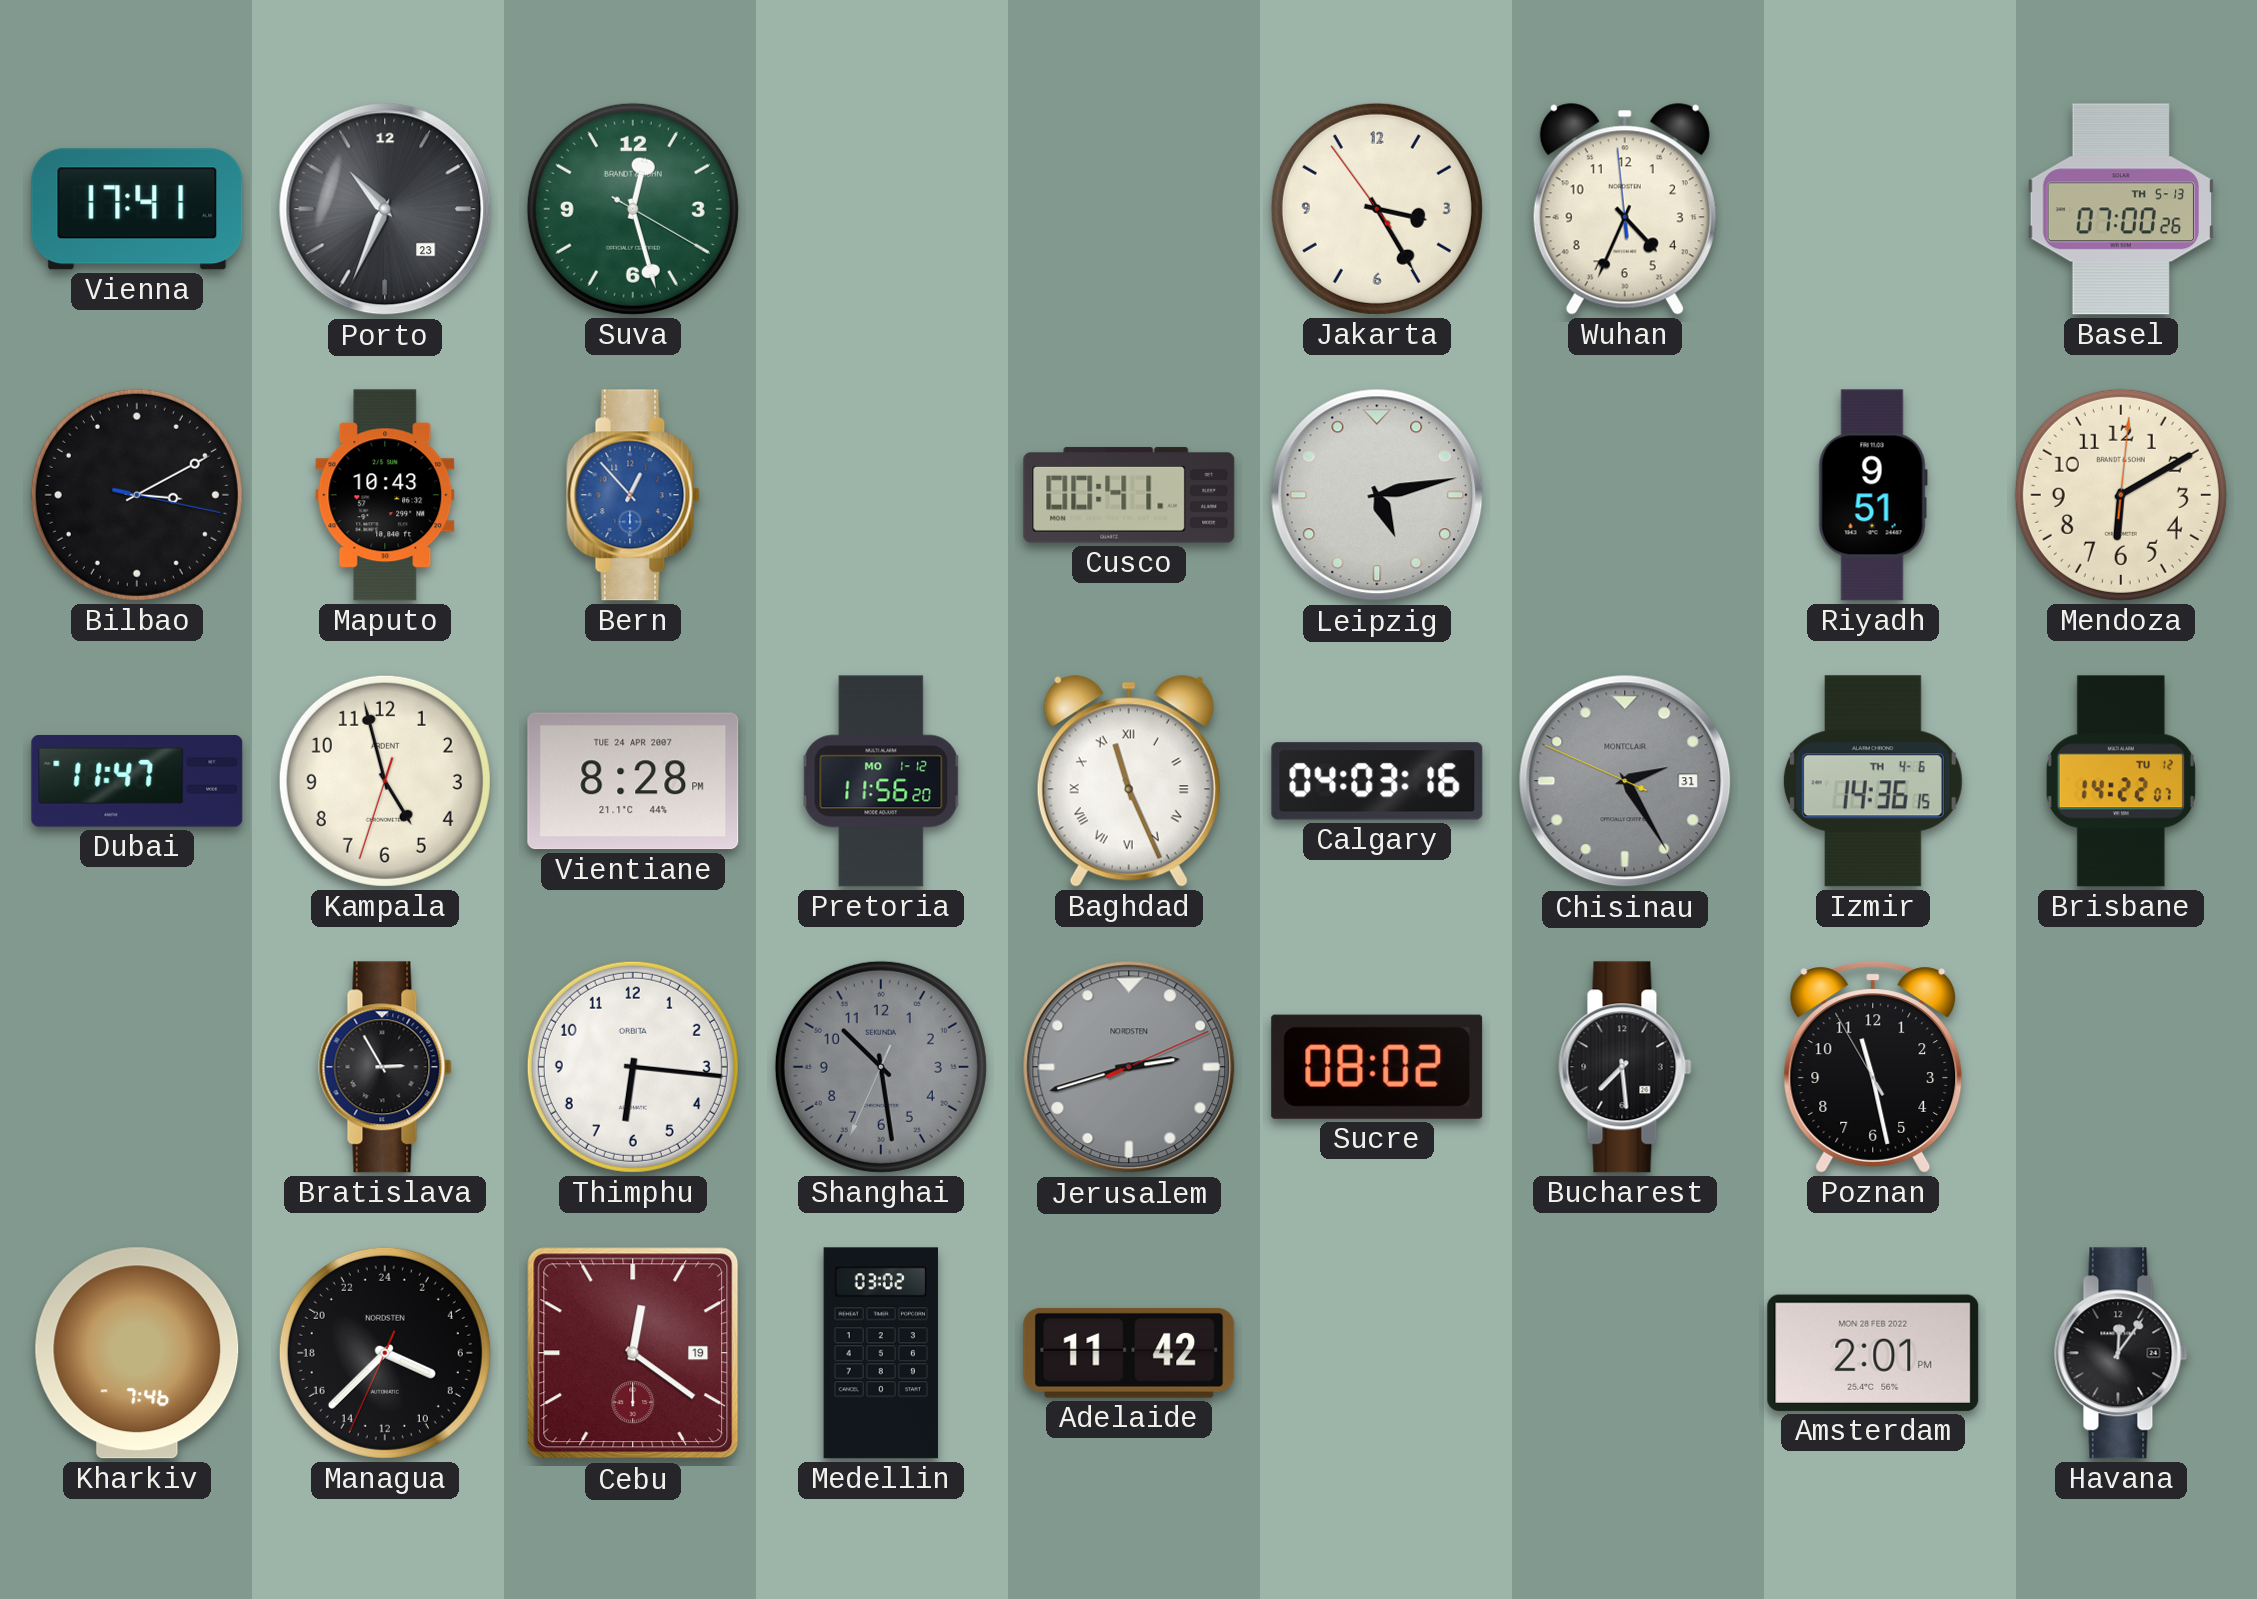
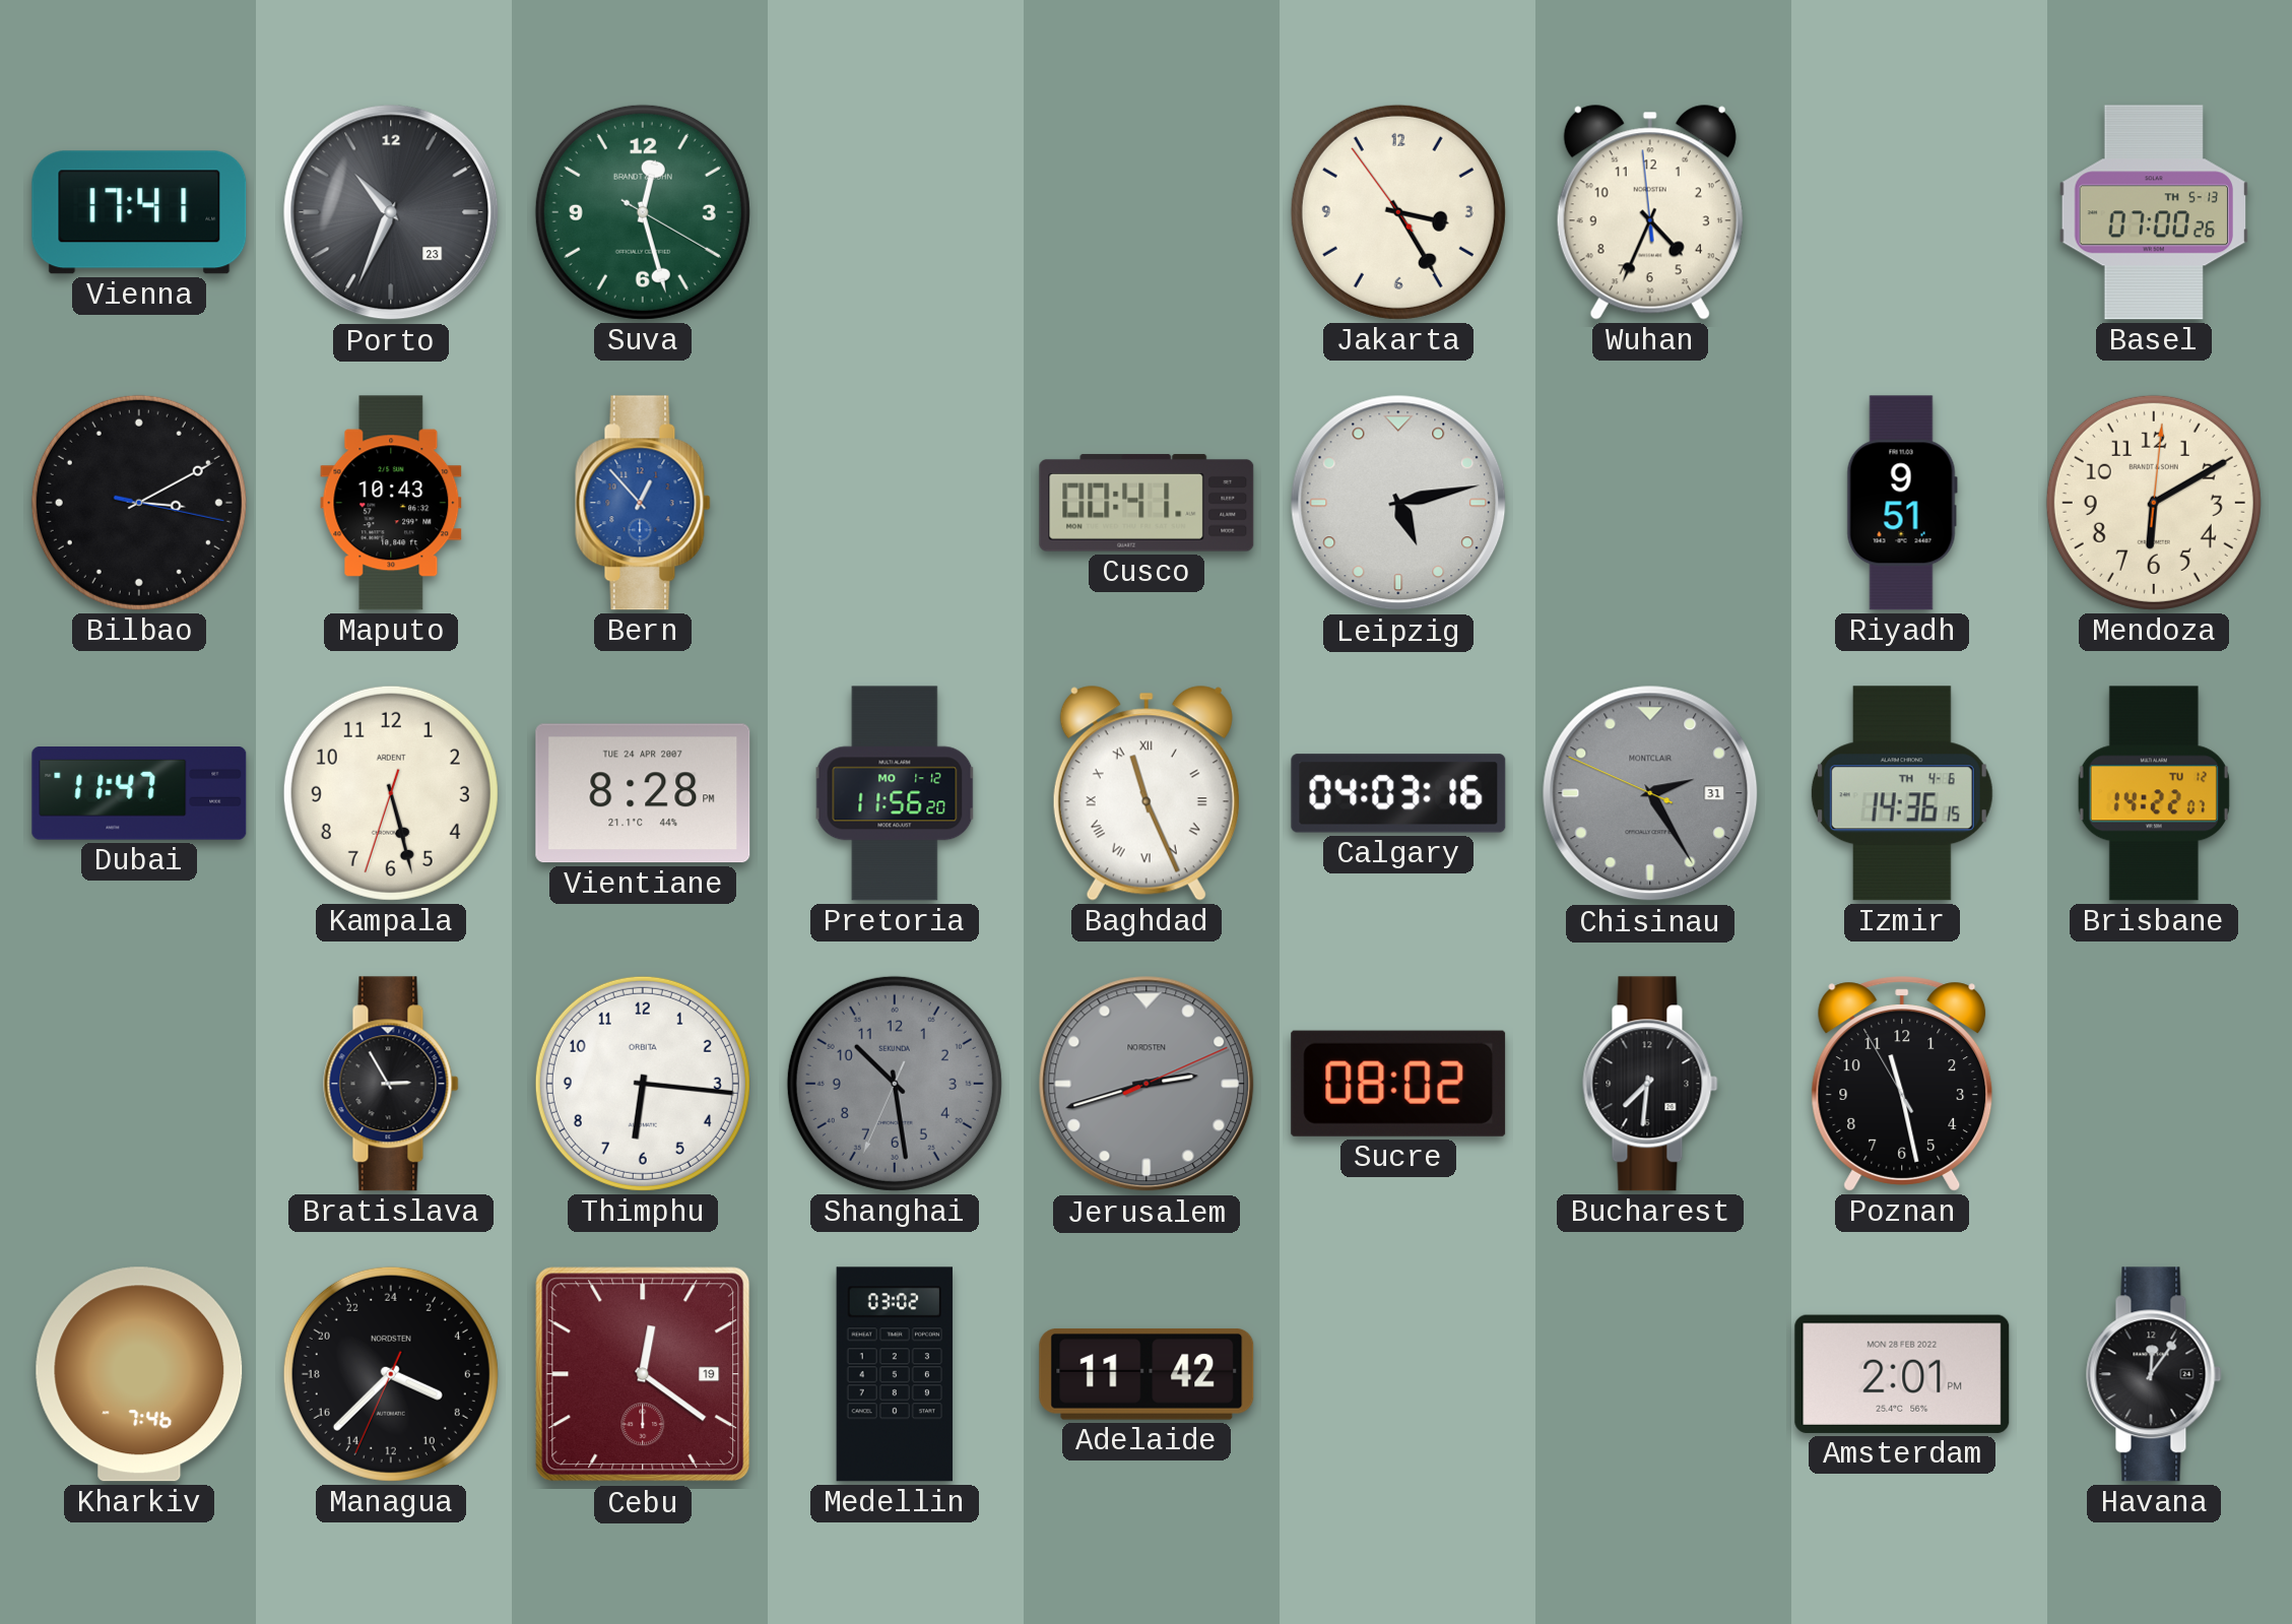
Kampala: 4:57 -> 5:27 (391, 793)
Bucharest: 7:29 -> 7:31 (1650, 1084)
